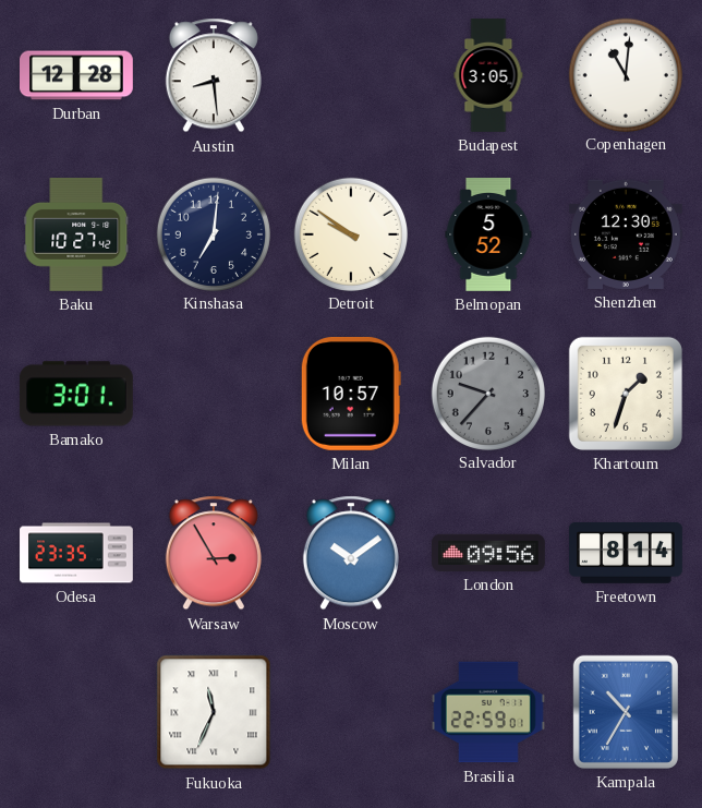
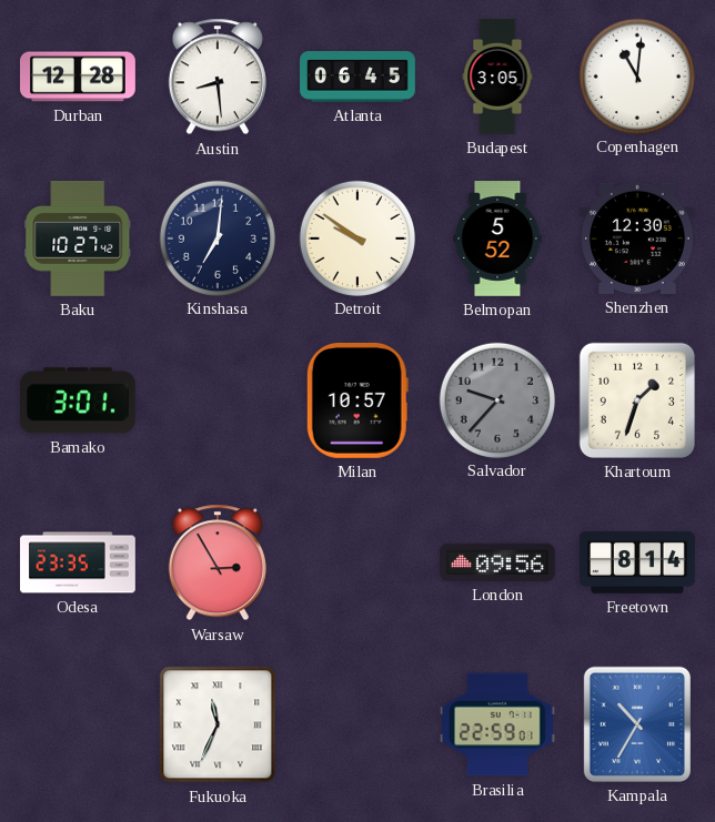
Atlanta: none -> 06:45 (357, 77)
Moscow: 10:09 -> none (351, 553)
